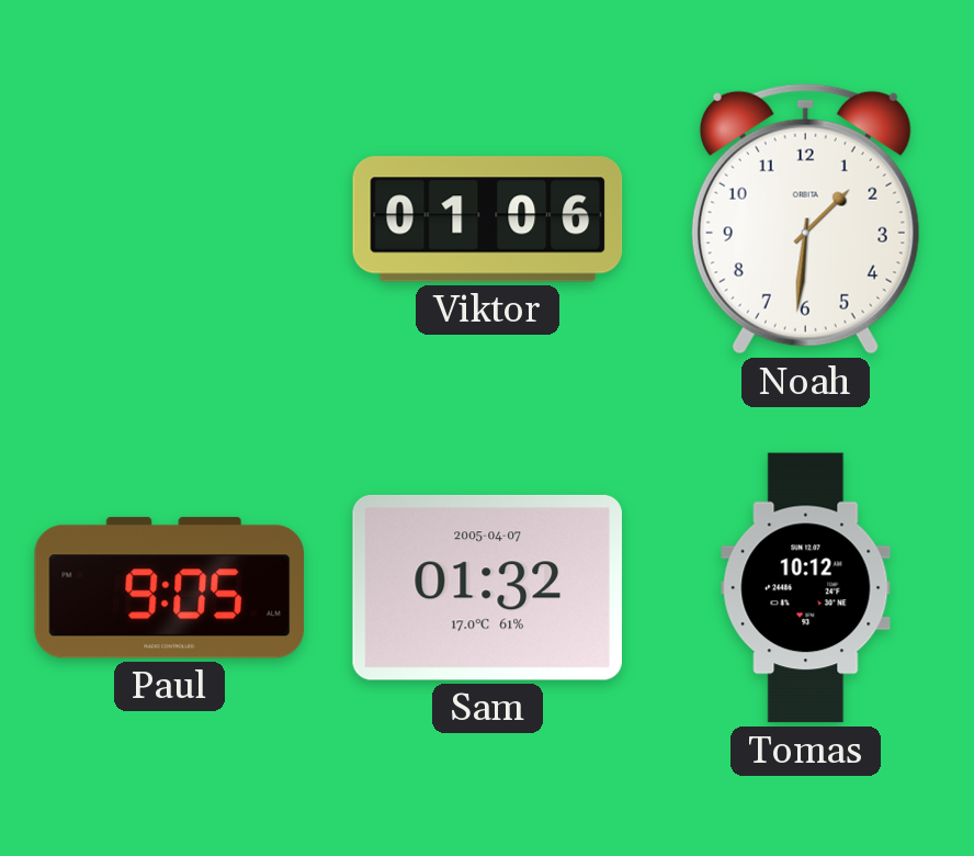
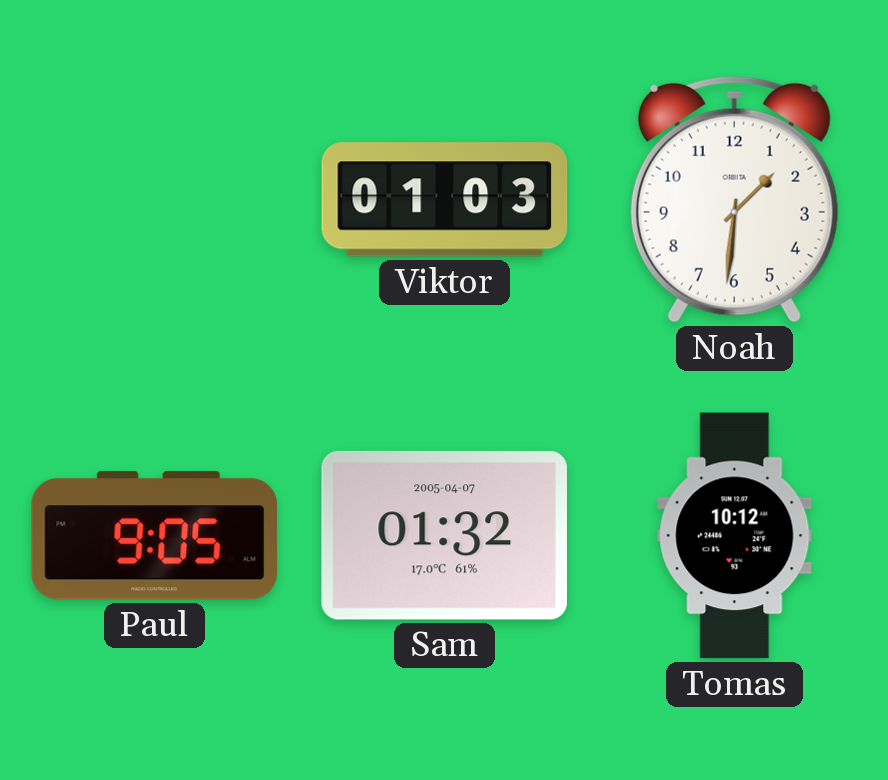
Viktor: 01:06 -> 01:03 (445, 200)
